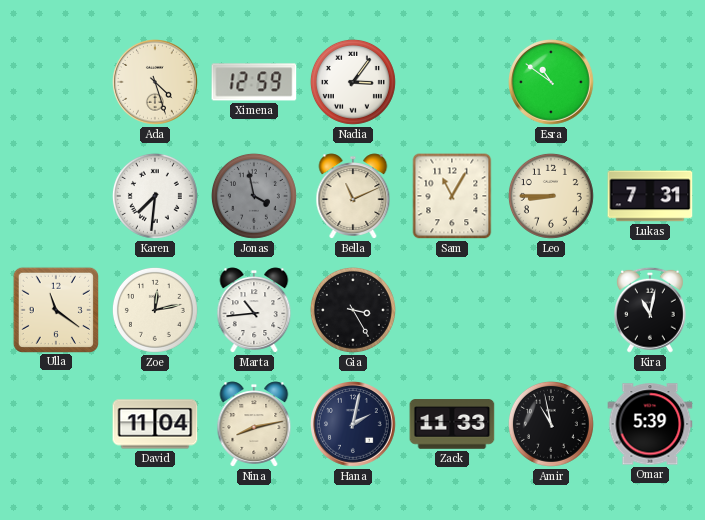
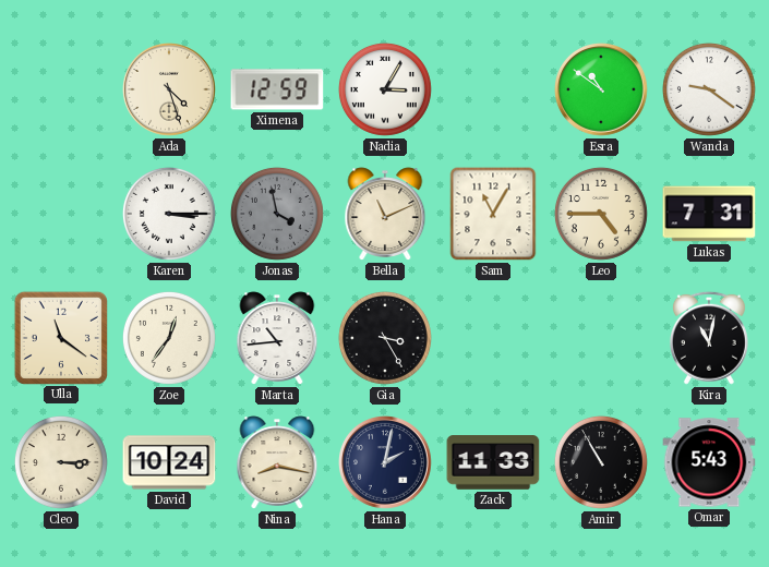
Nadia: 3:06 -> 3:05 (385, 89)
Wanda: none -> 9:21 (709, 89)
Karen: 7:31 -> 3:15 (169, 214)
Leo: 8:45 -> 4:45 (601, 214)
Zoe: 12:13 -> 12:36 (169, 338)
Cleo: none -> 3:15 (61, 462)
David: 11:04 -> 10:24 (169, 462)
Nina: 8:13 -> 8:17 (277, 462)
Amir: 10:58 -> 10:55 (601, 462)
Omar: 5:39 -> 5:43 (709, 462)
